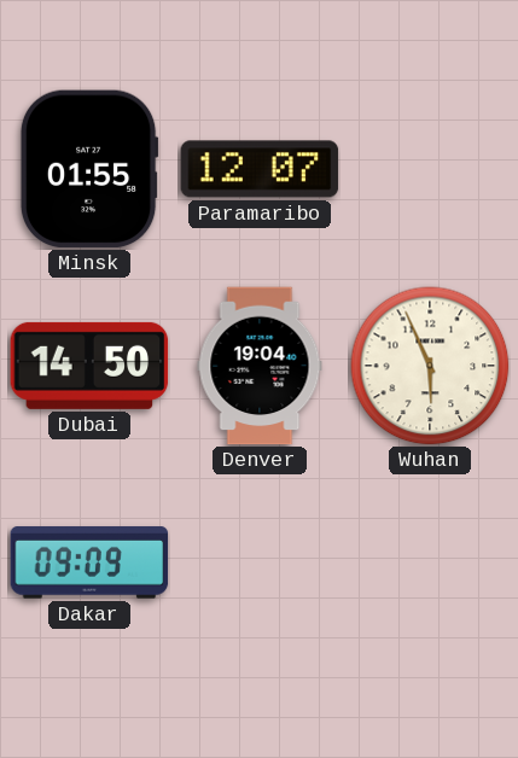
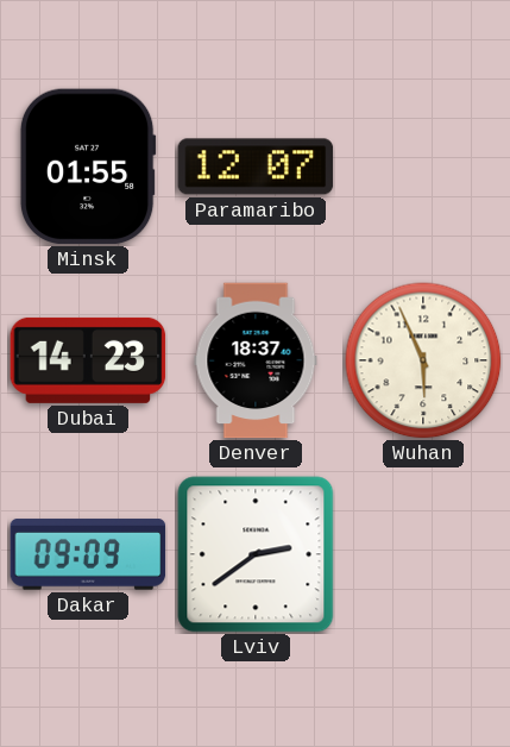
Dubai: 14:50 -> 14:23 (88, 360)
Denver: 19:04 -> 18:37 (256, 360)
Lviv: none -> 2:39 (256, 554)
